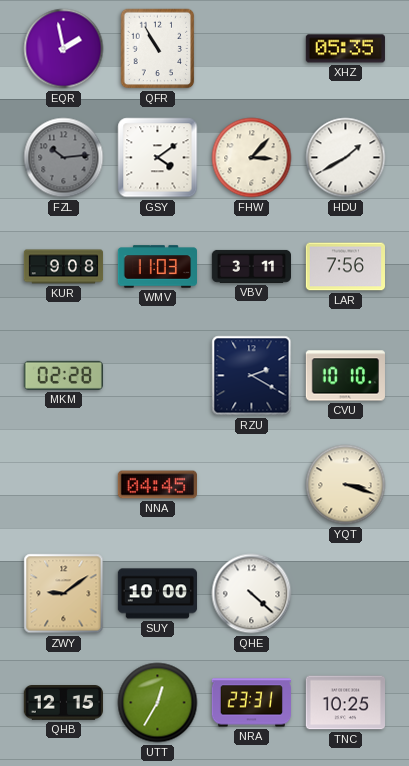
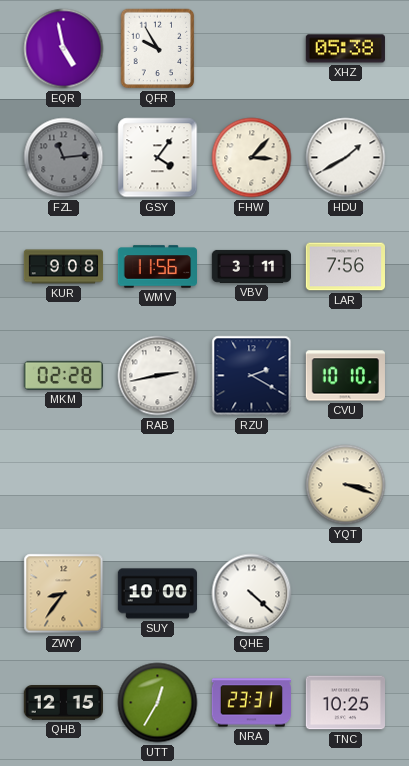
EQR: 1:58 -> 4:58 (64, 49)
QFR: 10:55 -> 9:55 (158, 49)
XHZ: 05:35 -> 05:38 (345, 49)
FZL: 10:14 -> 11:14 (64, 158)
GSY: 4:09 -> 4:06 (158, 158)
WMV: 11:03 -> 11:56 (157, 267)
RAB: none -> 2:43 (158, 376)
NNA: 04:45 -> none (157, 485)
ZWY: 9:09 -> 8:36 (64, 594)
